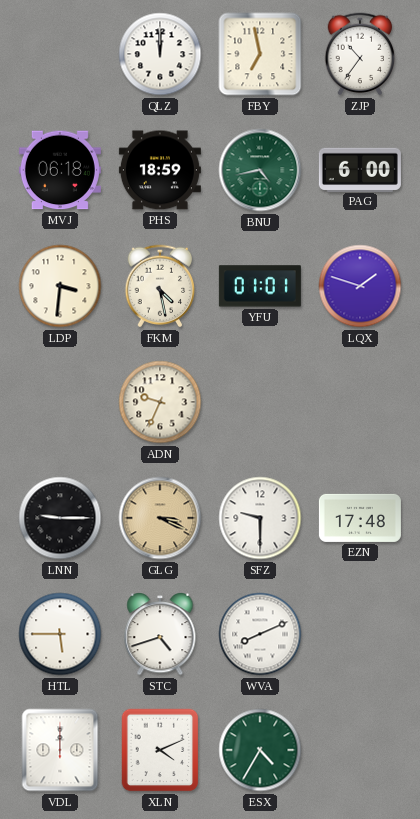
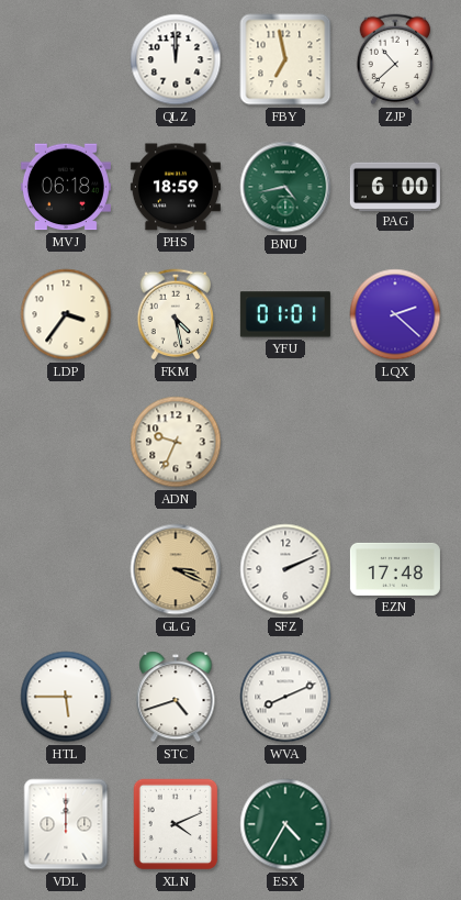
ZJP: 10:36 -> 10:38 (395, 59)
LDP: 3:31 -> 3:36 (66, 314)
LQX: 1:48 -> 2:22 (395, 314)
LNN: 9:15 -> none (60, 518)
SFZ: 9:30 -> 2:11 (285, 569)
